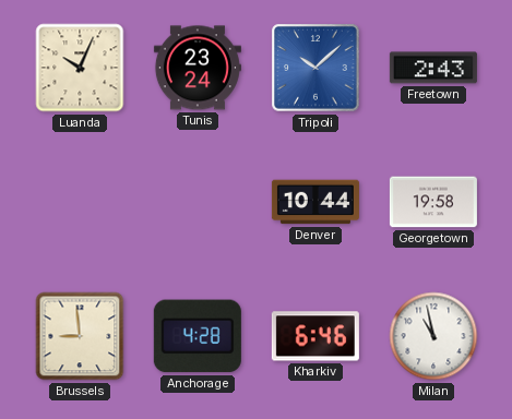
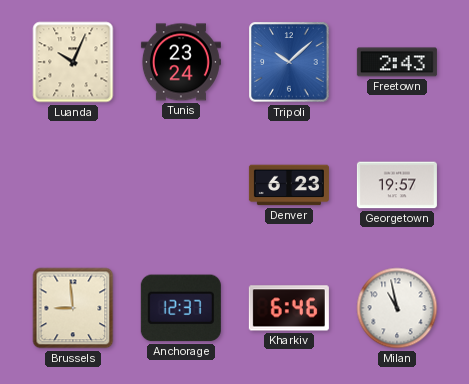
Denver: 10:44 -> 6:23 (289, 185)
Georgetown: 19:58 -> 19:57 (397, 185)
Anchorage: 4:28 -> 12:37 (181, 308)
